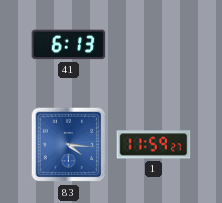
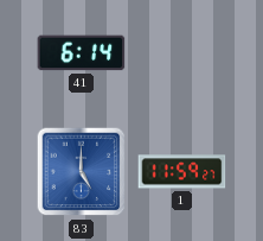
41: 6:13 -> 6:14 (82, 53)
83: 4:16 -> 5:00 (82, 172)
